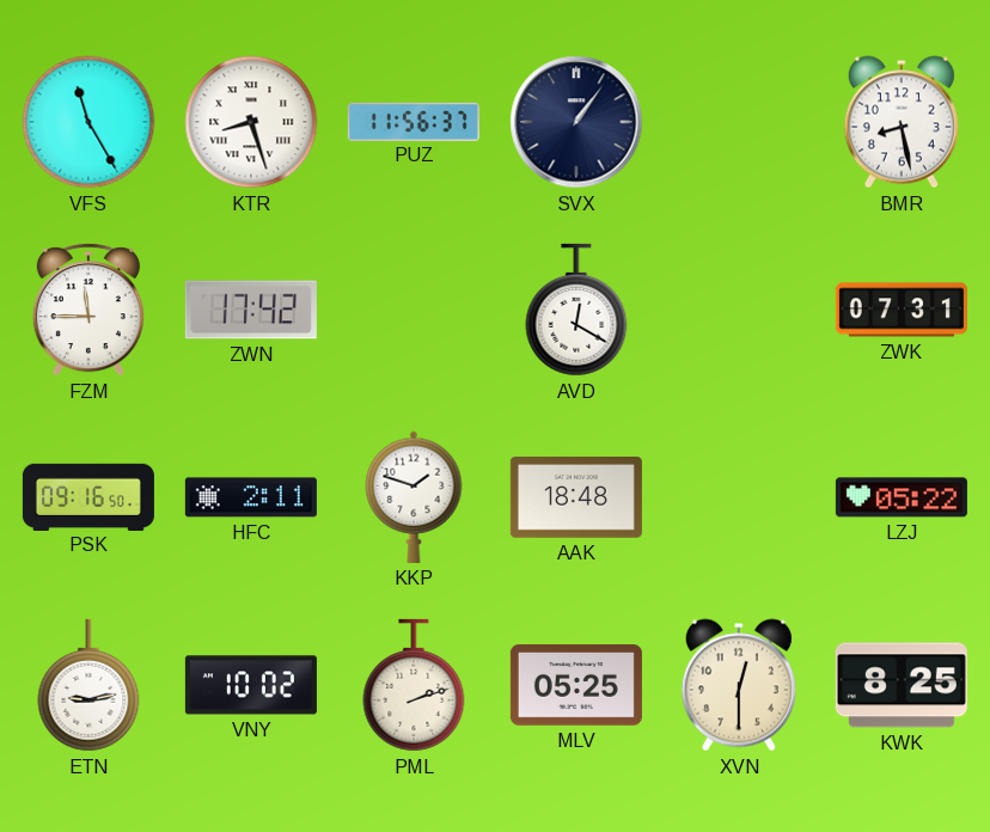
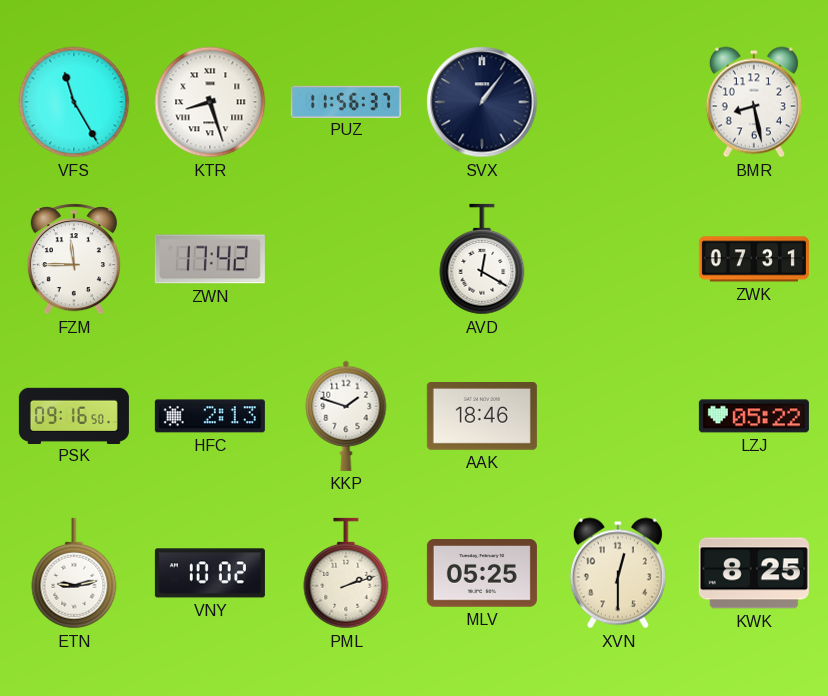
HFC: 2:11 -> 2:13 (210, 416)
AAK: 18:48 -> 18:46 (482, 417)
